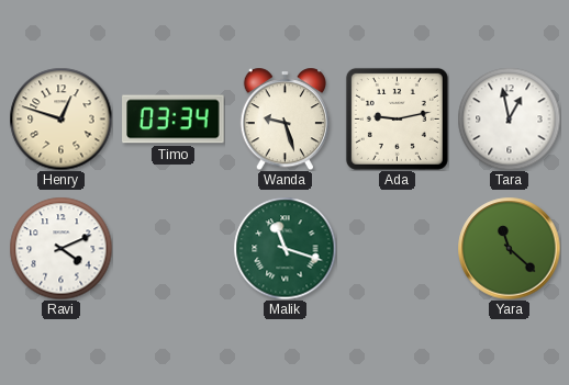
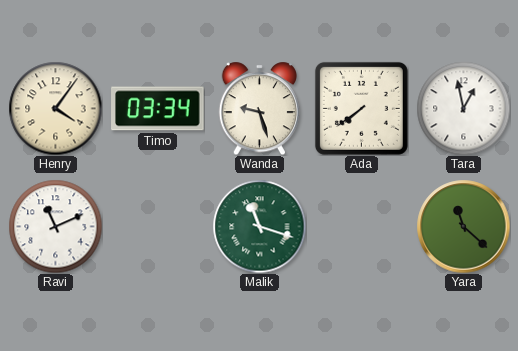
Henry: 12:48 -> 4:06 (55, 108)
Ada: 9:13 -> 7:39 (361, 108)
Ravi: 4:11 -> 11:11 (55, 226)
